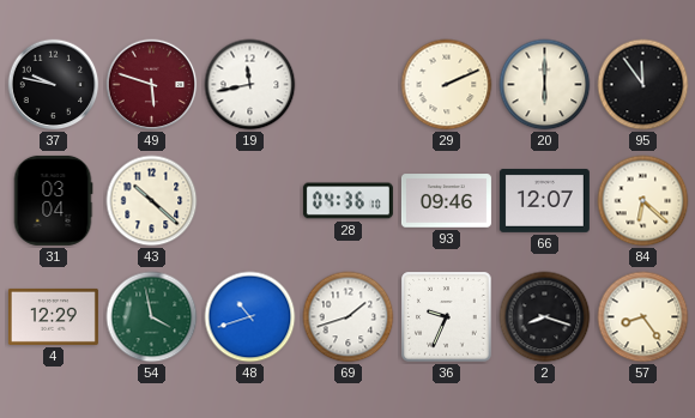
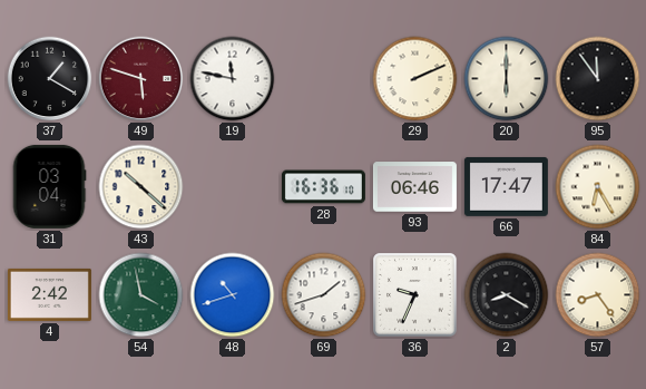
37: 9:47 -> 1:20 (50, 79)
19: 11:43 -> 11:47 (233, 79)
28: 04:36 -> 16:36 (323, 187)
93: 09:46 -> 06:46 (414, 187)
66: 12:07 -> 17:47 (506, 186)
84: 6:22 -> 6:25 (598, 187)
4: 12:29 -> 2:42 (49, 294)
2: 8:18 -> 8:20 (507, 295)
